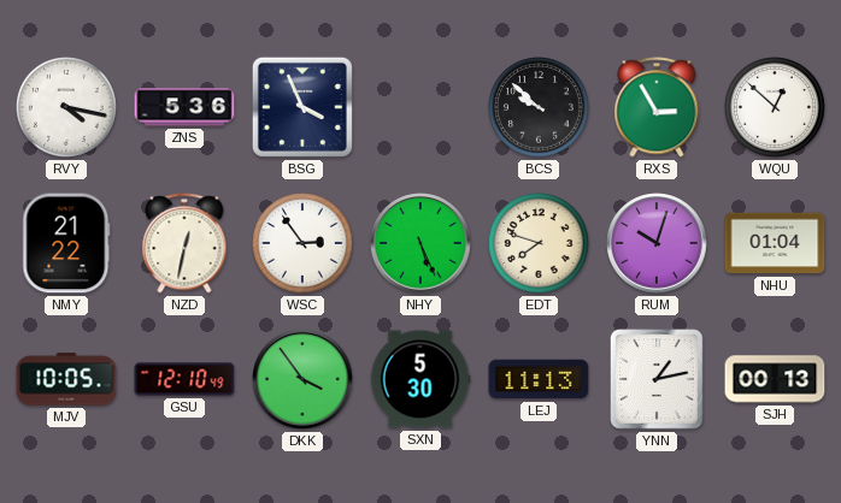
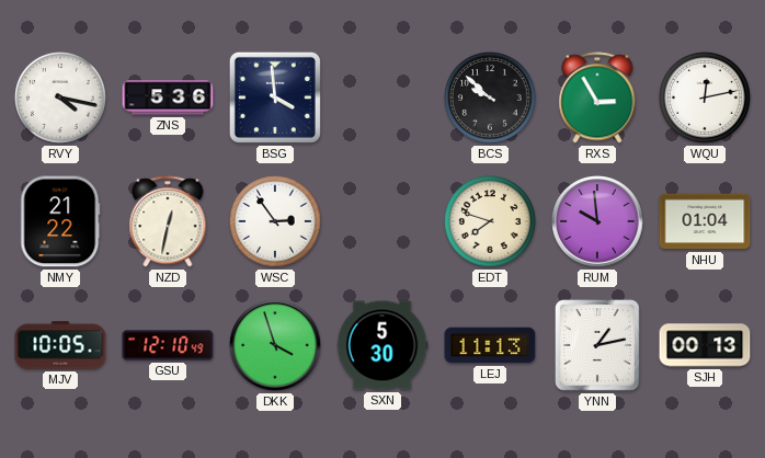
BSG: 3:56 -> 3:59 (275, 98)
WQU: 12:52 -> 12:13 (706, 99)
NHY: 5:26 -> none (420, 243)
RUM: 10:03 -> 9:59 (597, 221)
DKK: 3:54 -> 3:57 (275, 345)
